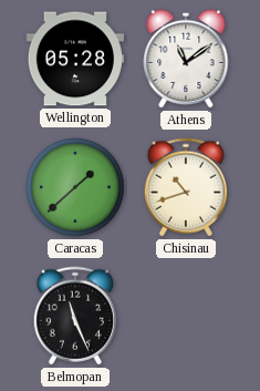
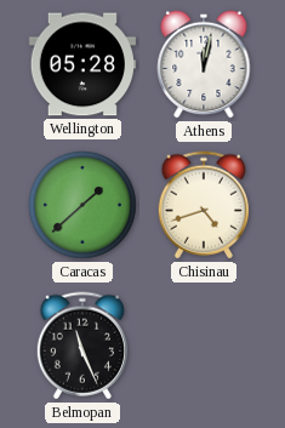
Athens: 11:09 -> 12:02 (204, 64)
Chisinau: 10:42 -> 4:42 (203, 205)
